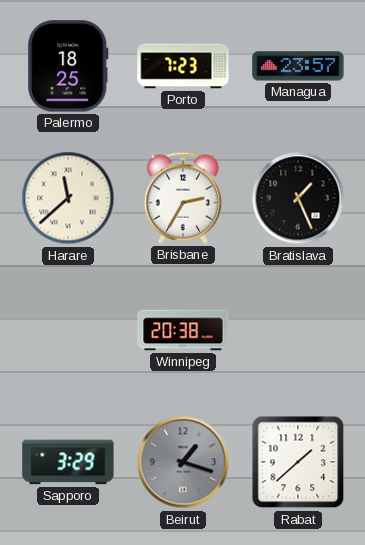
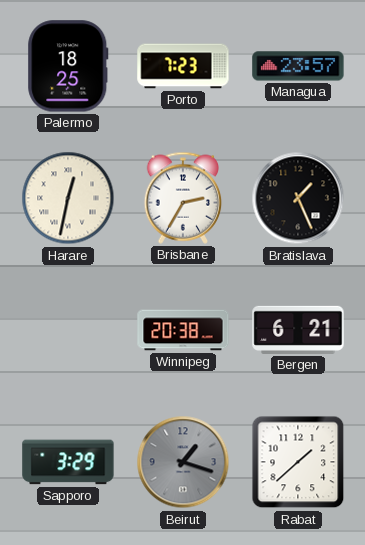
Harare: 11:38 -> 12:32 (68, 198)
Bergen: none -> 6:21 (298, 330)
